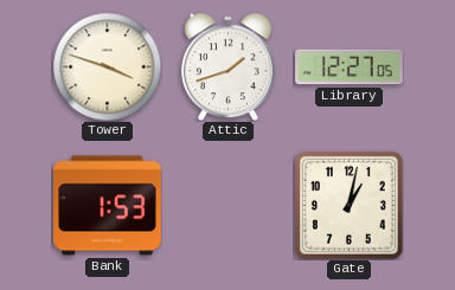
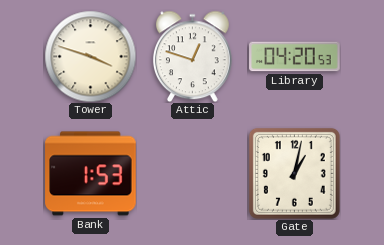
Attic: 1:42 -> 12:48 (192, 56)
Library: 12:27 -> 04:20 (295, 57)
